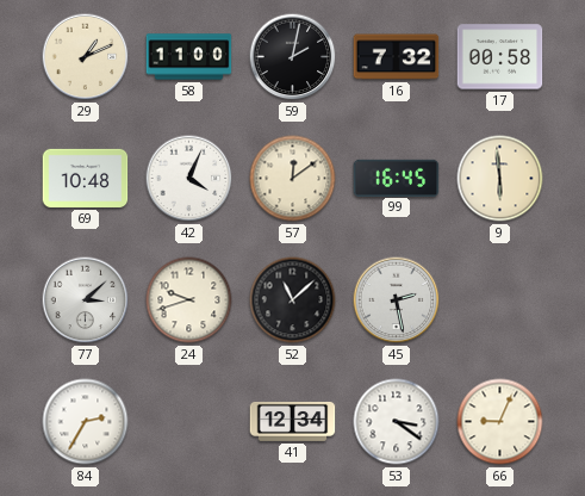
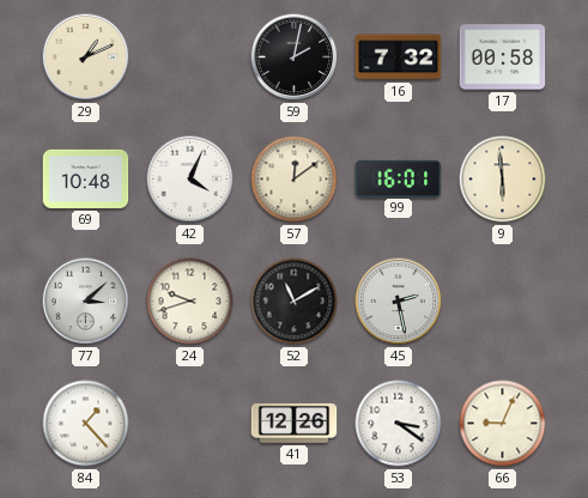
58: 11:00 -> none (189, 57)
99: 16:45 -> 16:01 (399, 178)
52: 11:08 -> 11:10 (295, 302)
84: 2:35 -> 1:23 (86, 424)
41: 12:34 -> 12:26 (295, 424)
